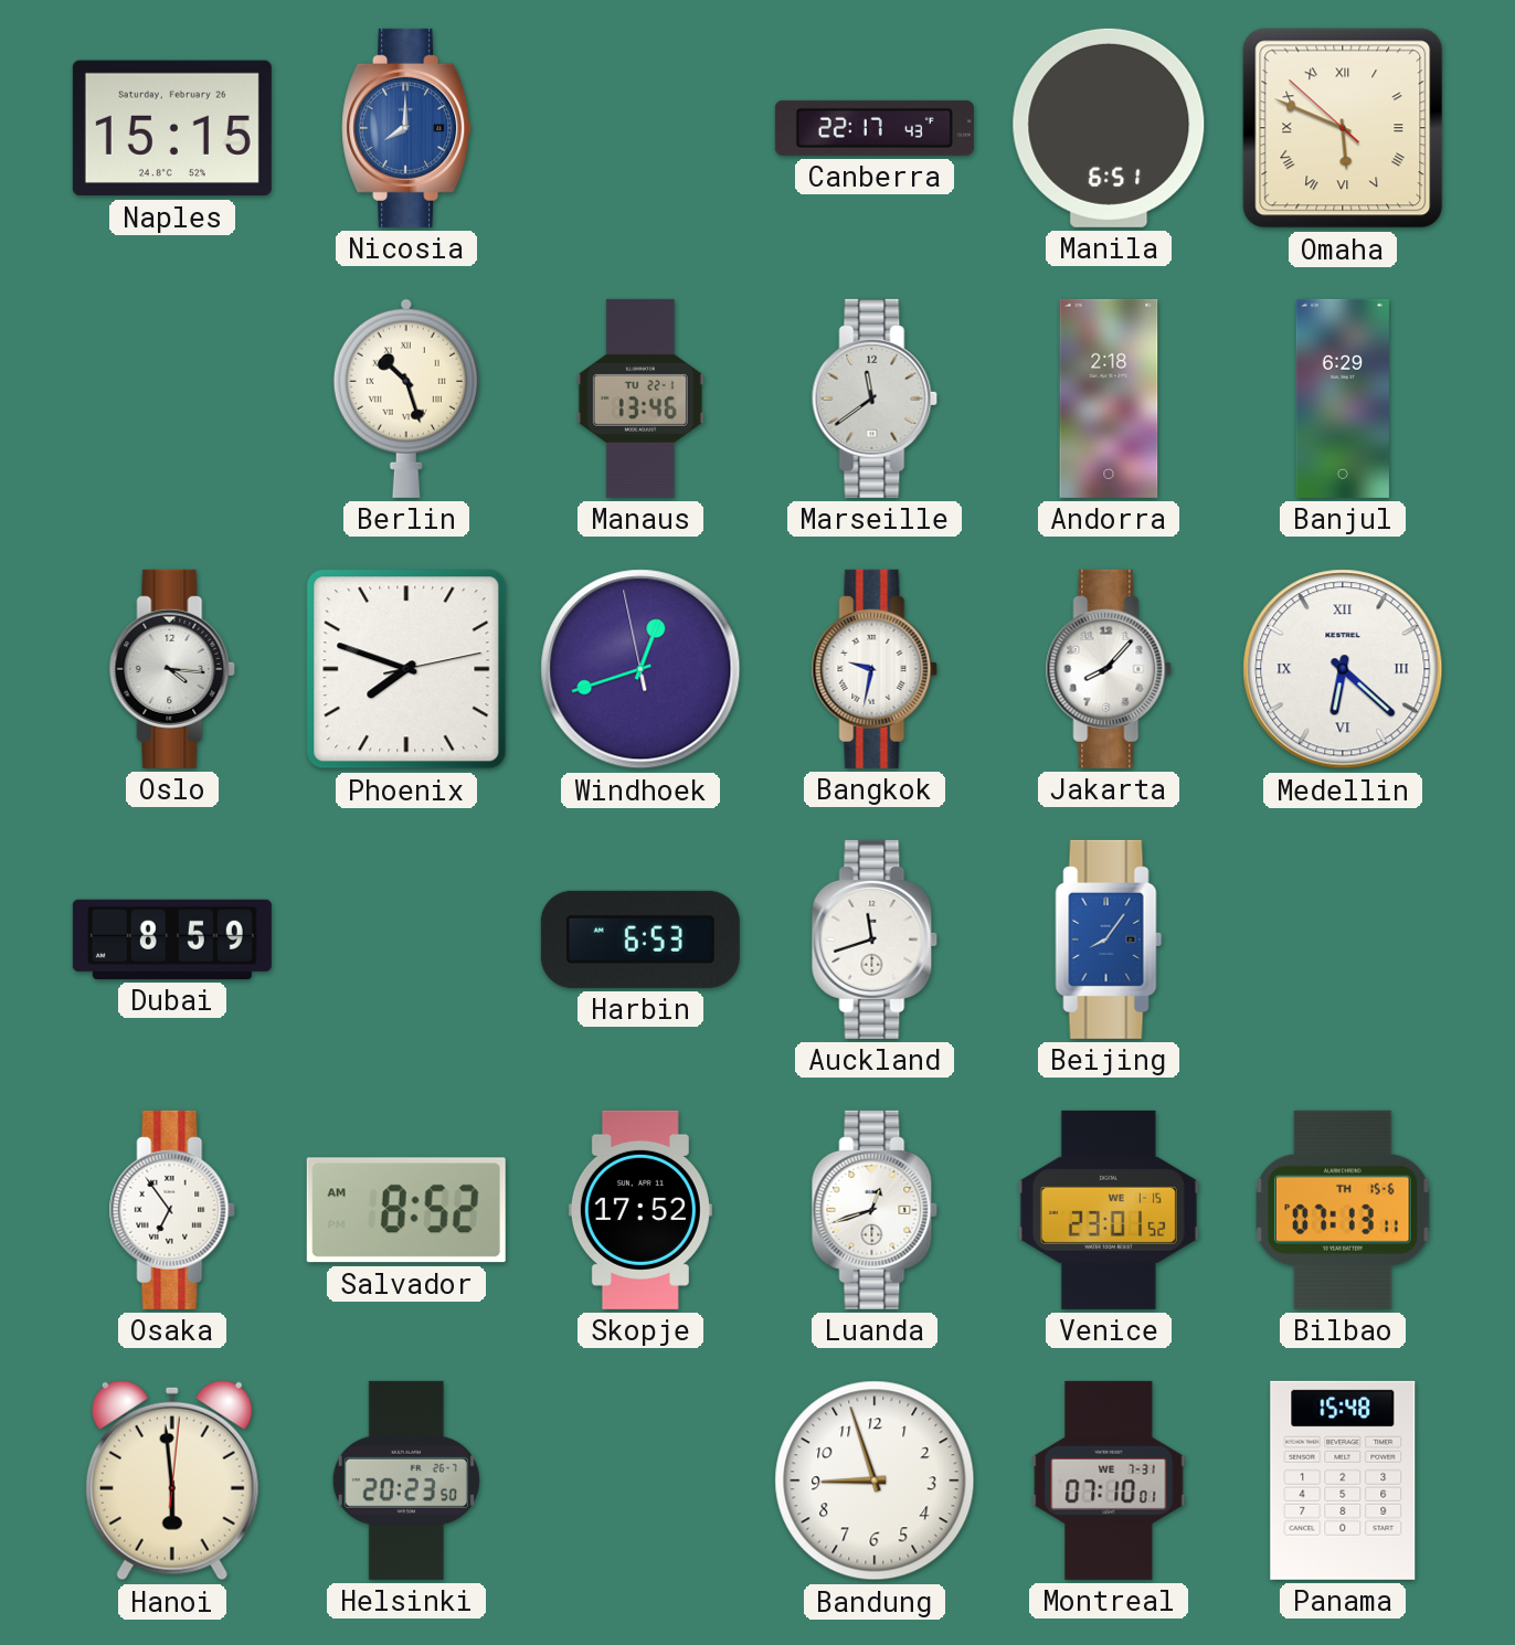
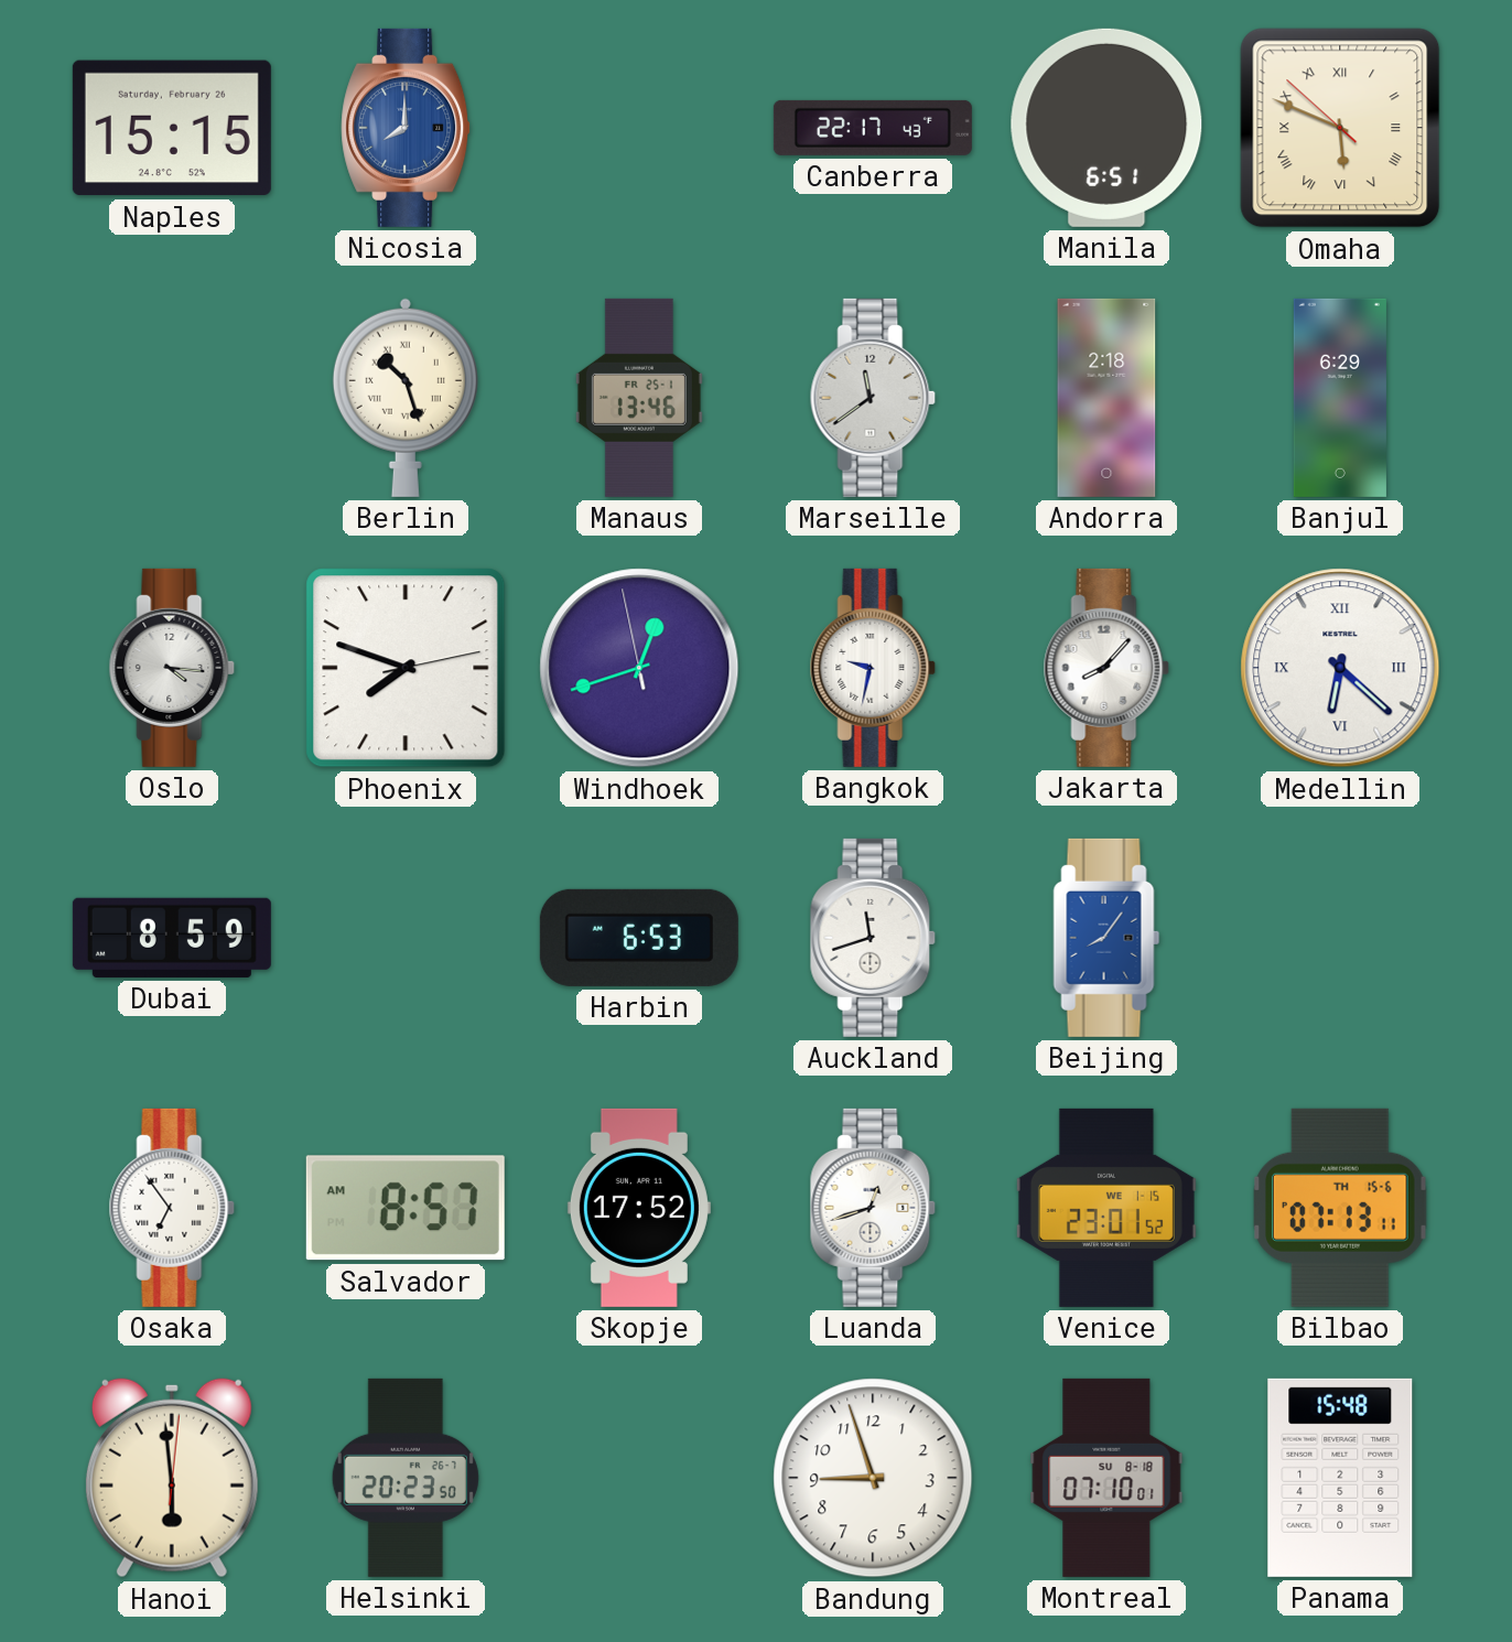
Manaus date: TU 22-1 -> FR 25-1 (639, 398)
Salvador: 8:52 -> 8:57 (406, 1208)
Montreal date: WE 7-31 -> SU 8-18 (1106, 1478)
